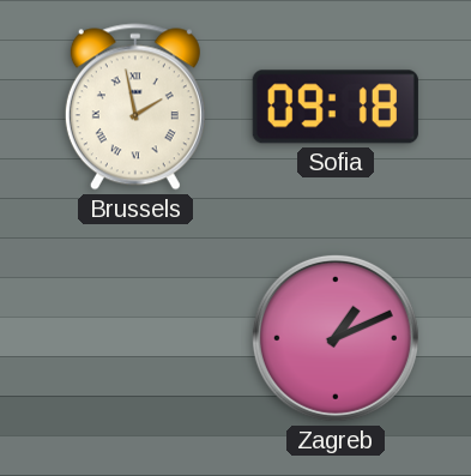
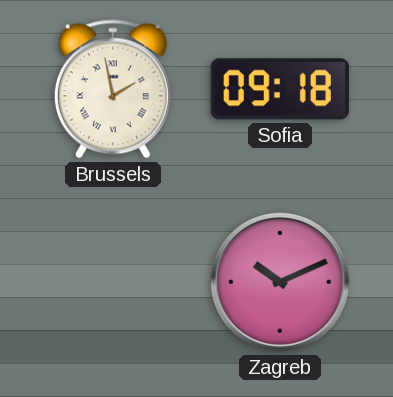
Zagreb: 1:11 -> 10:11 (280, 282)
